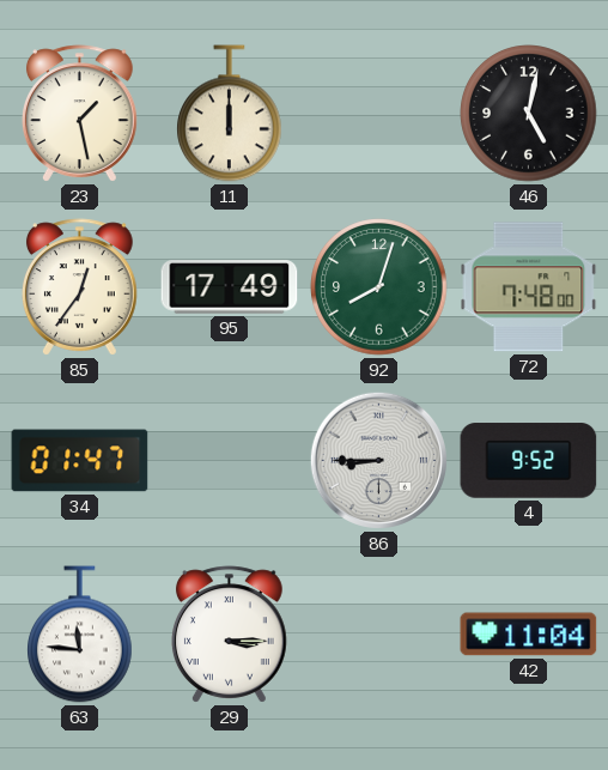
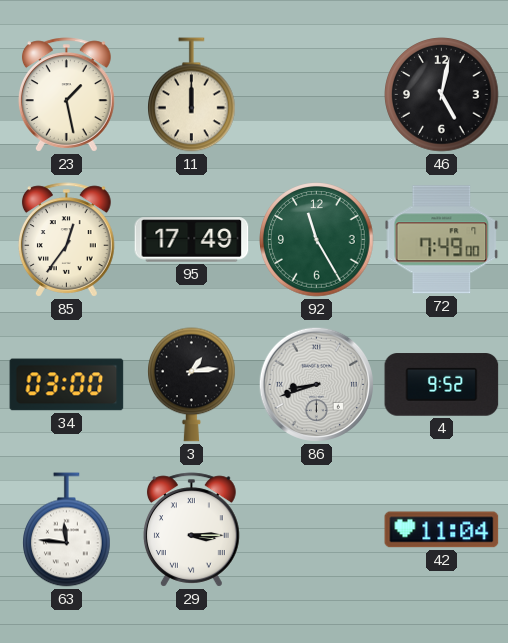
92: 8:03 -> 11:25 (317, 240)
72: 7:48 -> 7:49 (442, 240)
34: 01:47 -> 03:00 (67, 385)
3: none -> 1:14 (192, 385)
86: 8:45 -> 8:42 (316, 384)
